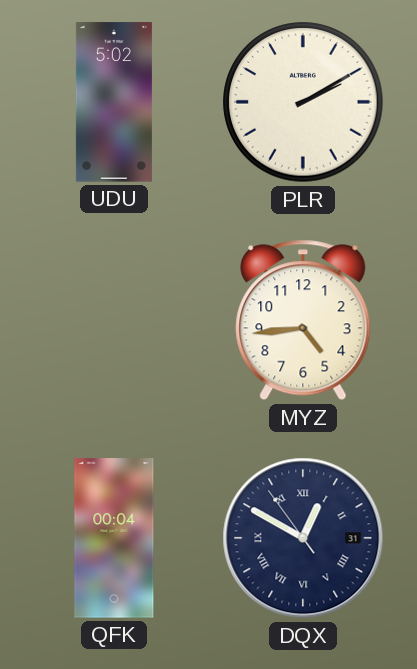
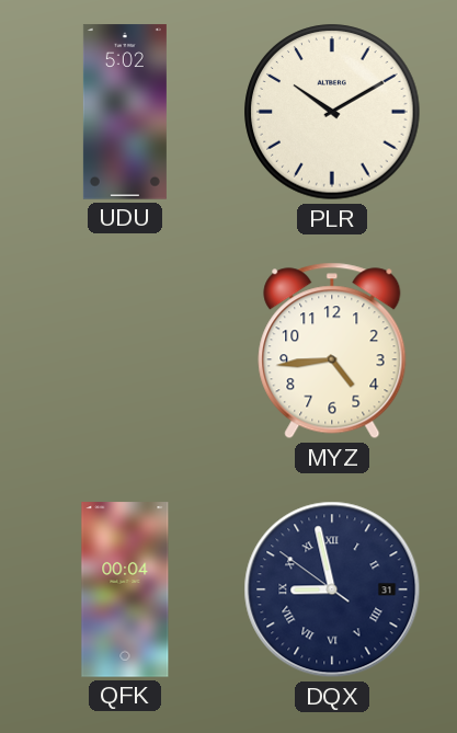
PLR: 2:10 -> 10:10 (332, 112)
DQX: 12:49 -> 8:57 (332, 589)
